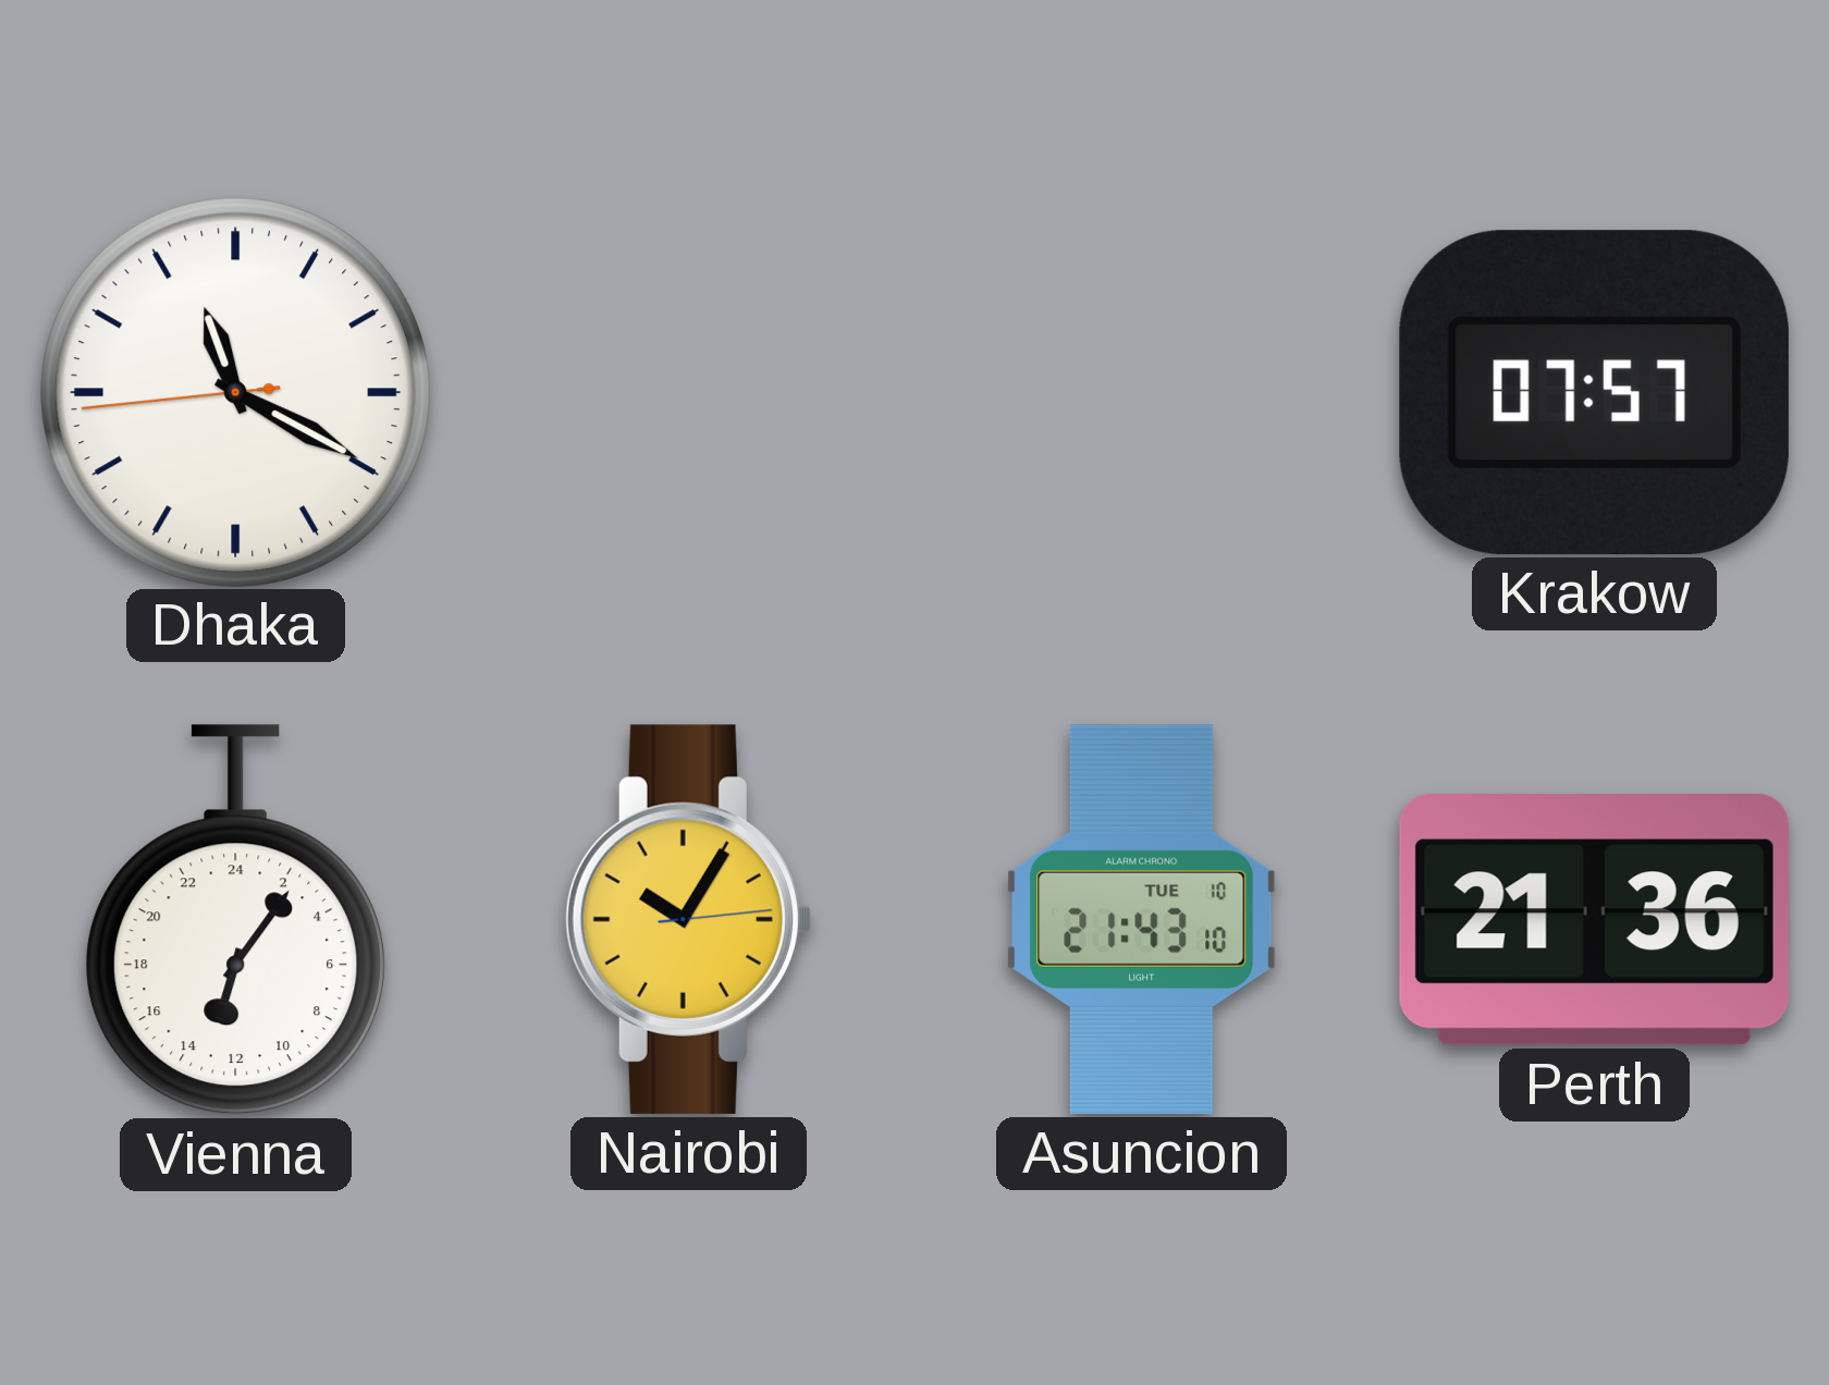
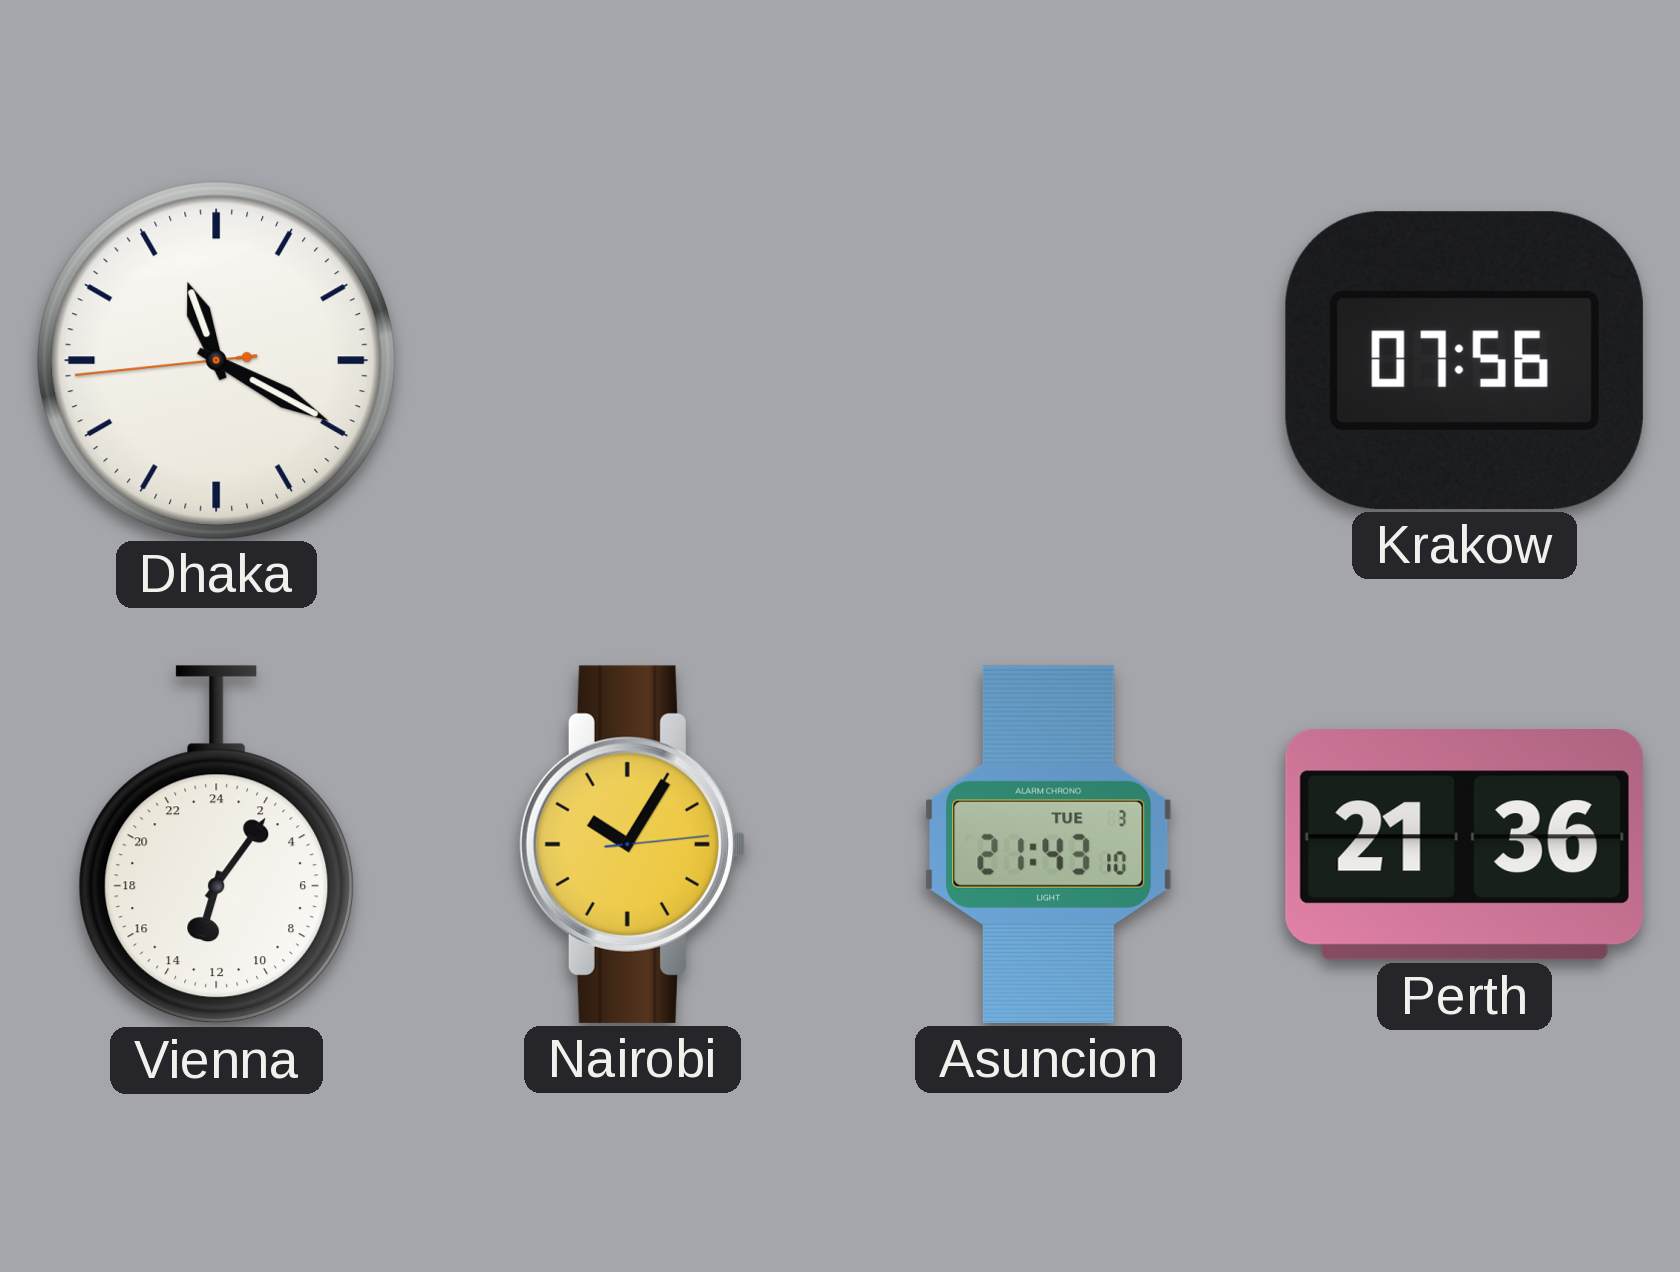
Krakow: 07:57 -> 07:56 (1464, 360)
Asuncion date: TUE 10 -> TUE 3 (1049, 844)
